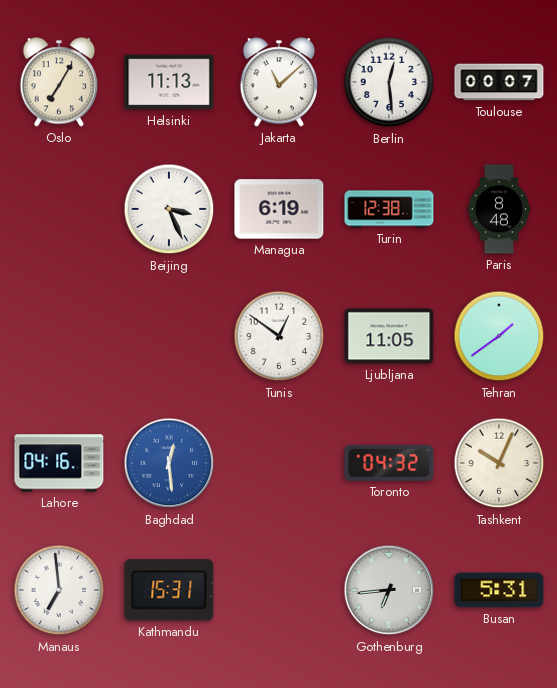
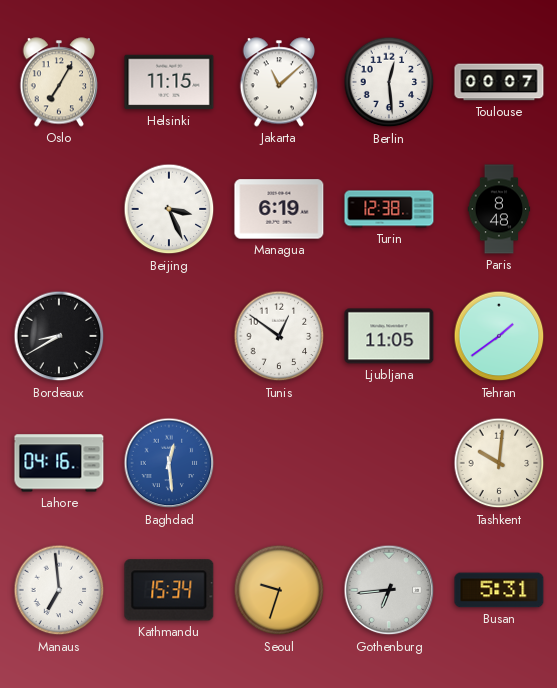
Helsinki: 11:13 -> 11:15 (169, 82)
Bordeaux: none -> 8:40 (59, 336)
Toronto: 04:32 -> none (389, 463)
Tashkent: 10:04 -> 10:01 (499, 463)
Kathmandu: 15:31 -> 15:34 (169, 590)
Seoul: none -> 9:33 (279, 590)
